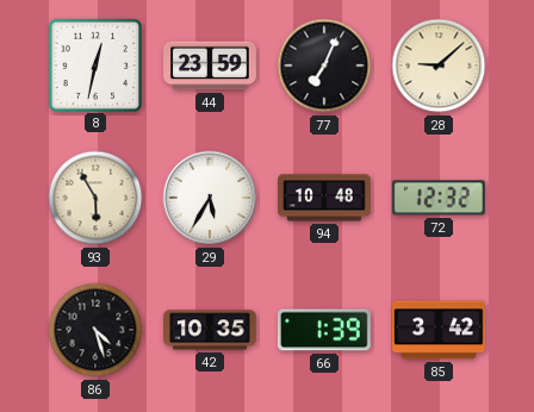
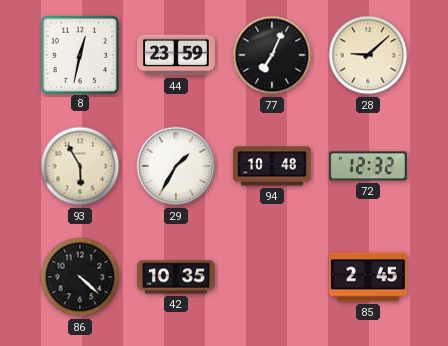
29: 5:35 -> 1:35 (176, 166)
86: 4:27 -> 4:22 (80, 277)
66: 1:39 -> none (324, 330)
85: 3:42 -> 2:45 (369, 277)
